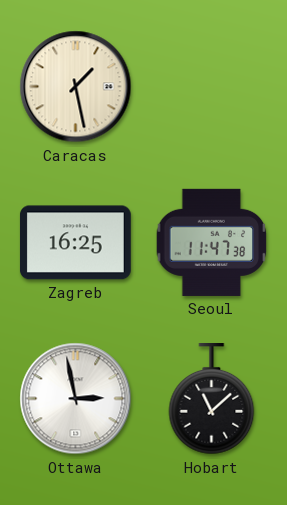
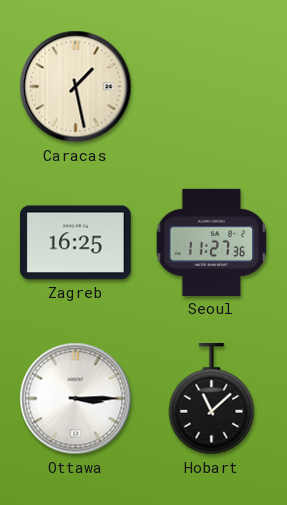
Seoul: 11:47 -> 11:27 (212, 242)
Ottawa: 2:58 -> 3:15 (76, 399)
